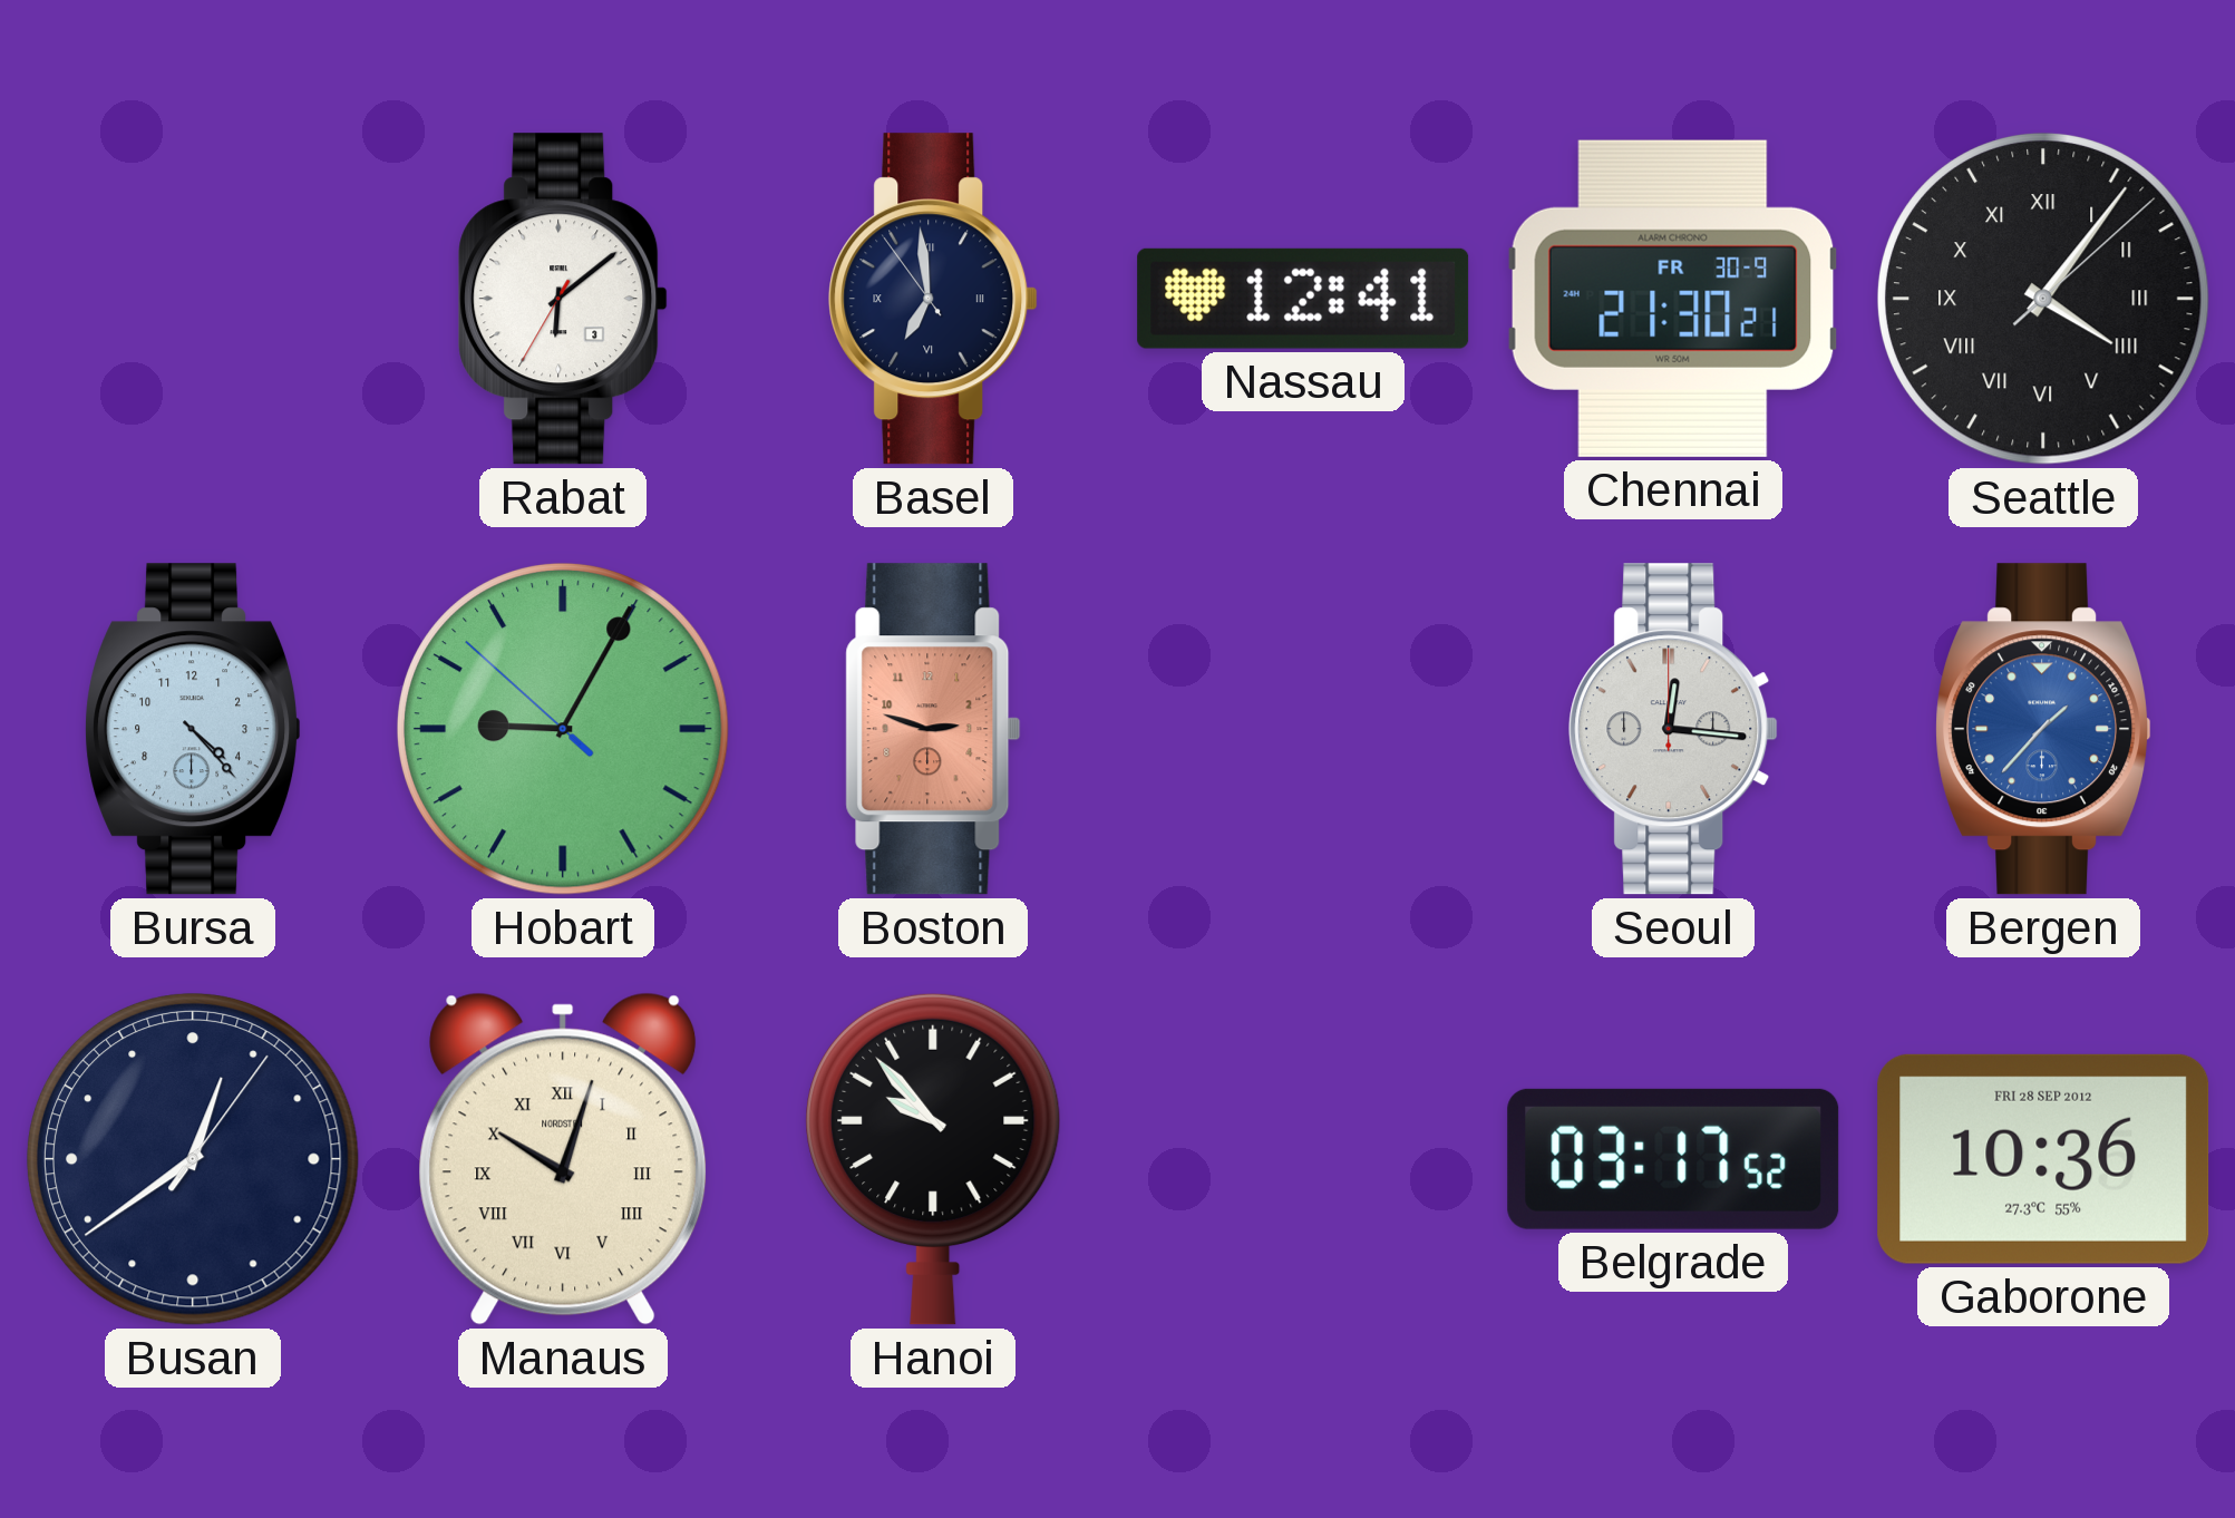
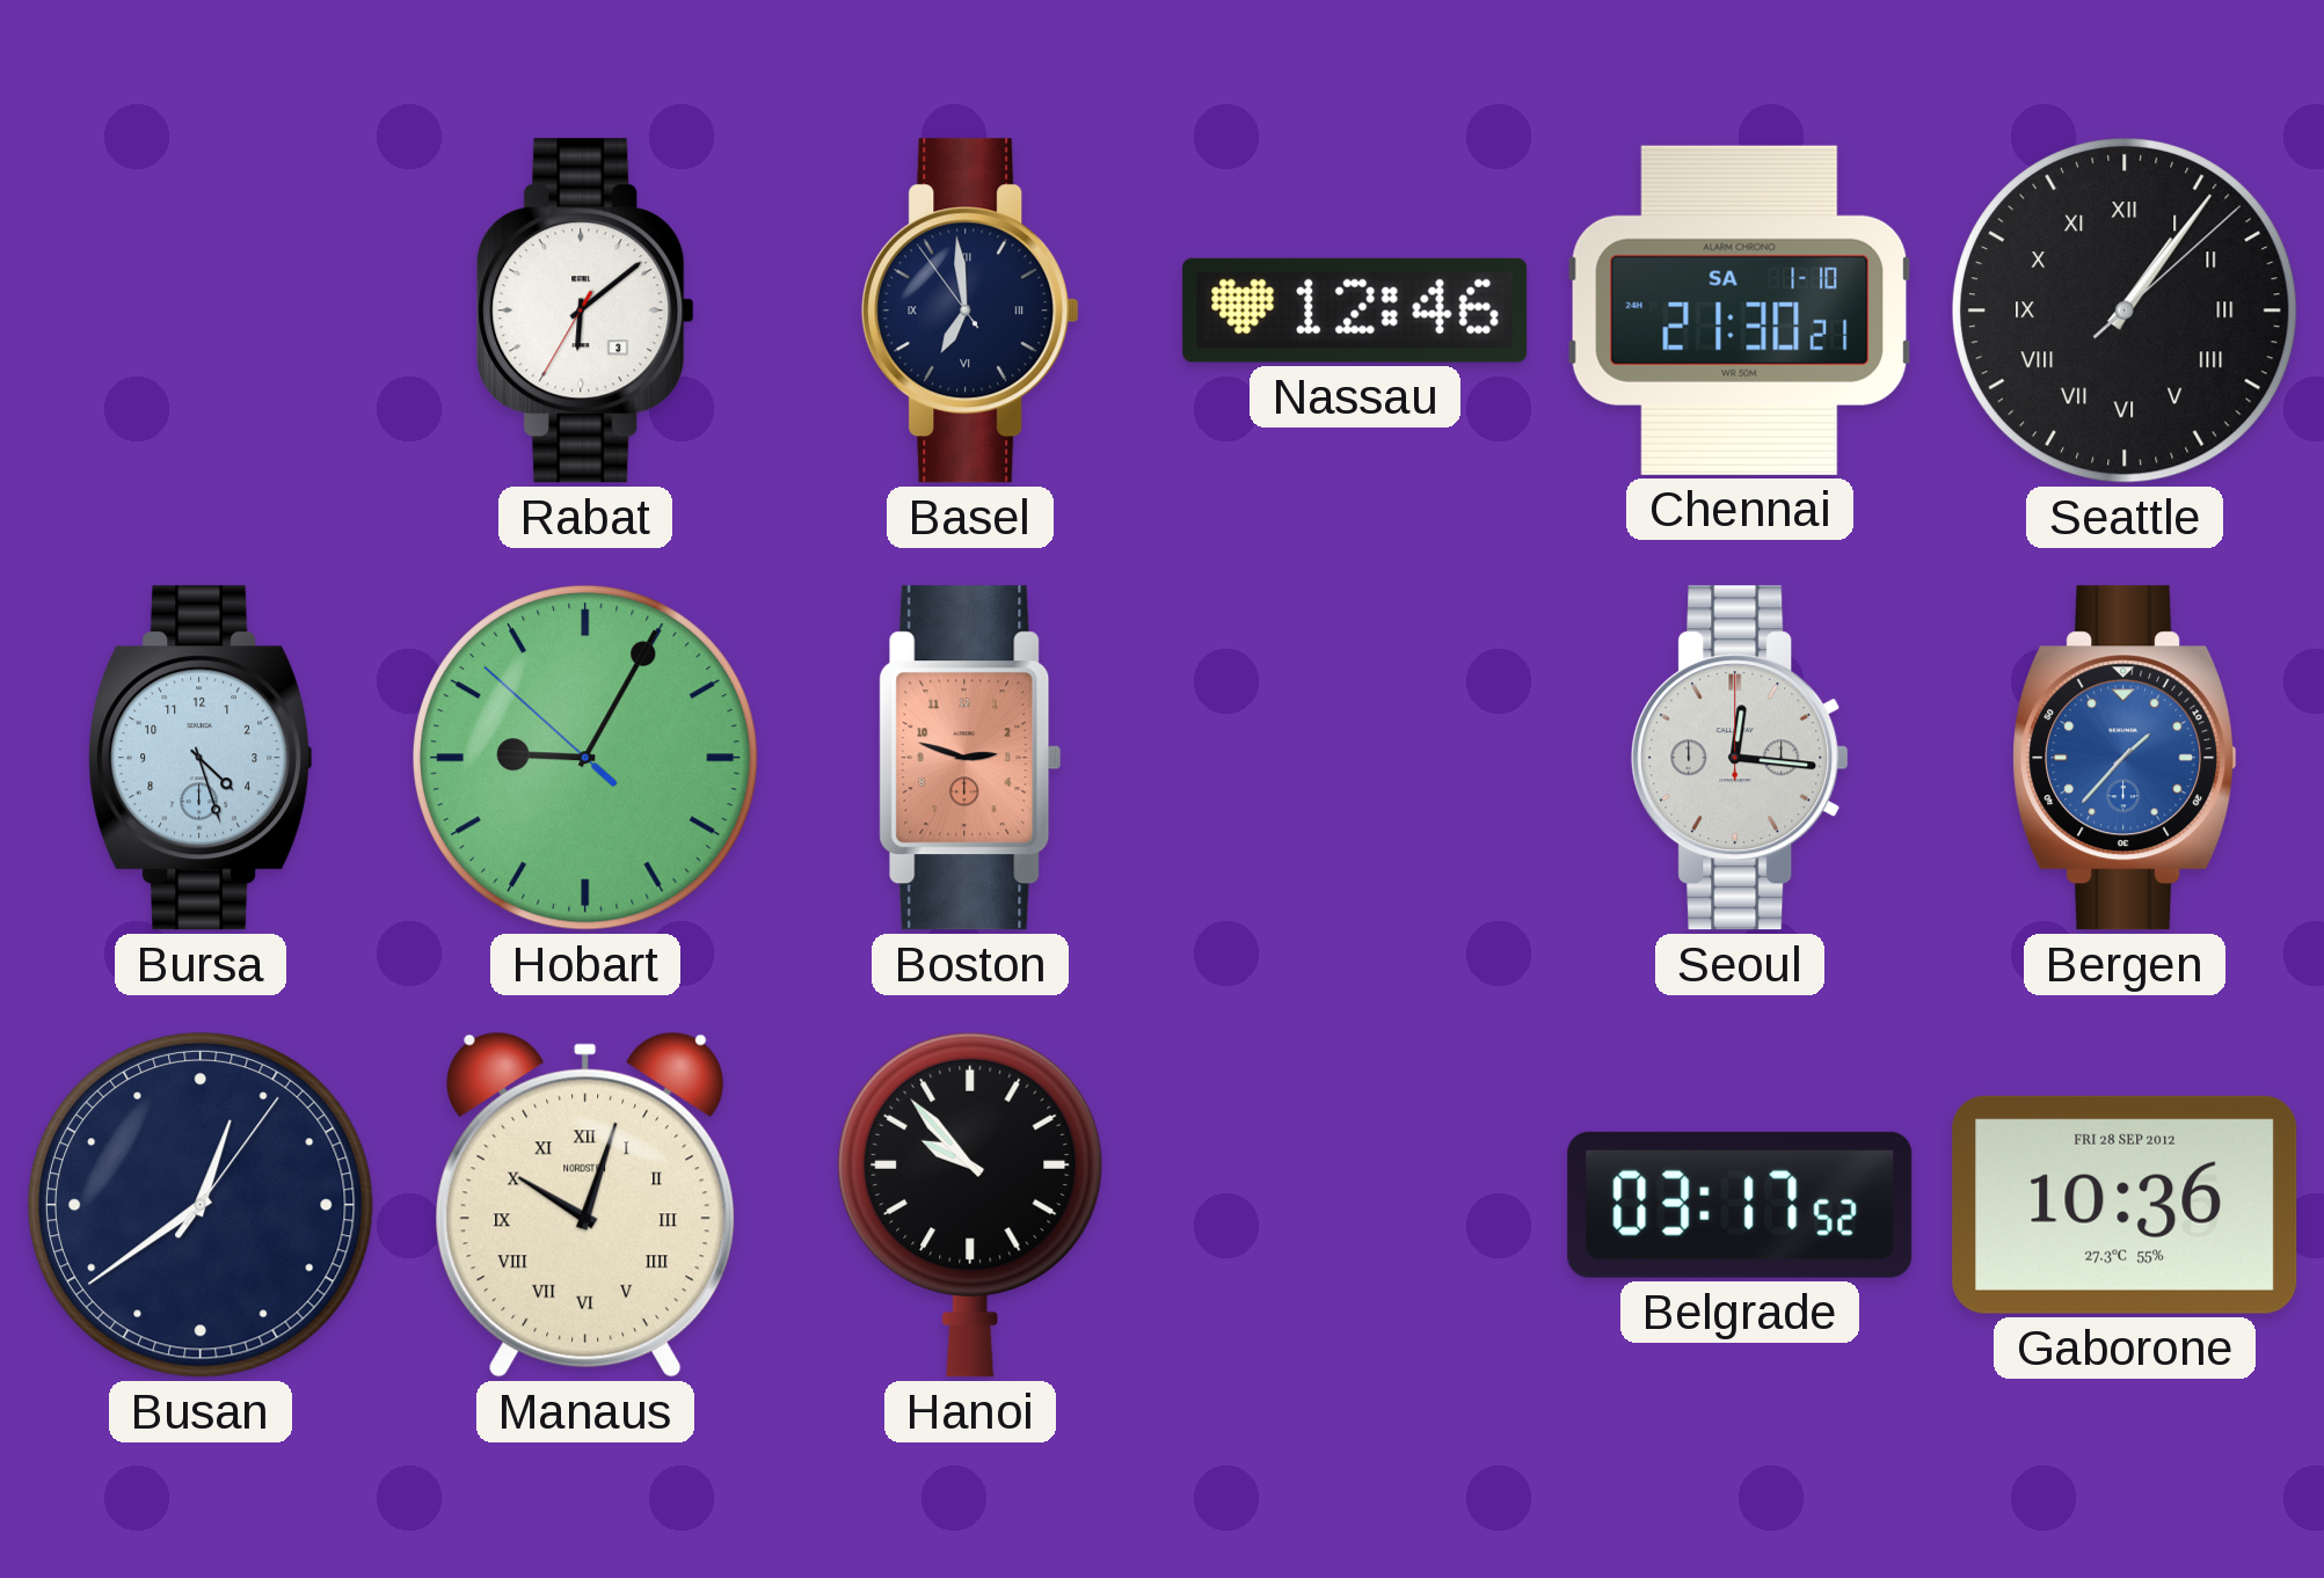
Nassau: 12:41 -> 12:46 (1355, 311)
Chennai date: FR 30-9 -> SA 1-10 (1740, 311)
Seattle: 4:06 -> 1:06 (2125, 311)
Bursa: 4:23 -> 4:27 (201, 758)
